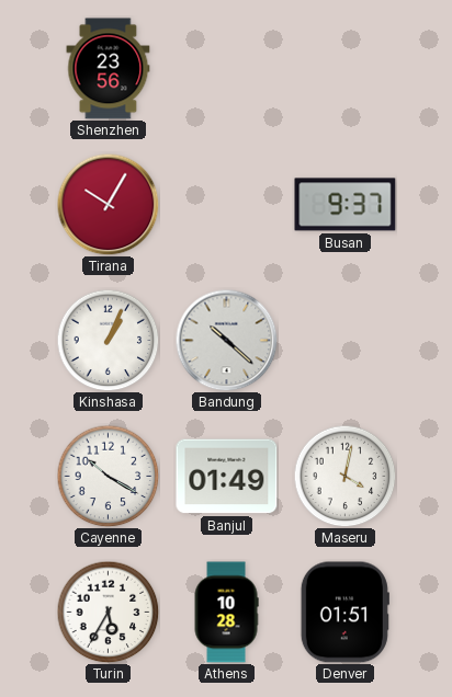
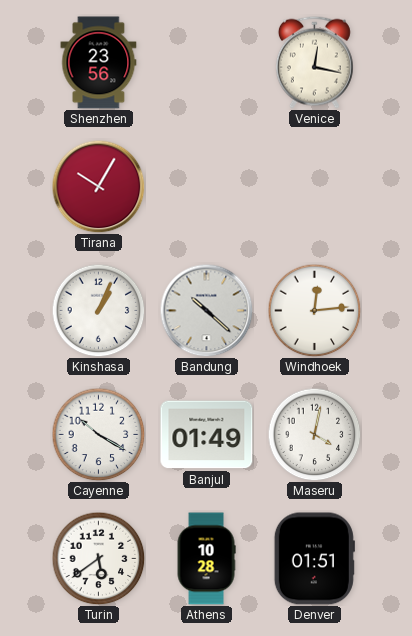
Venice: none -> 12:17 (314, 62)
Busan: 9:37 -> none (346, 205)
Windhoek: none -> 12:14 (314, 310)
Turin: 5:35 -> 5:39 (98, 558)
